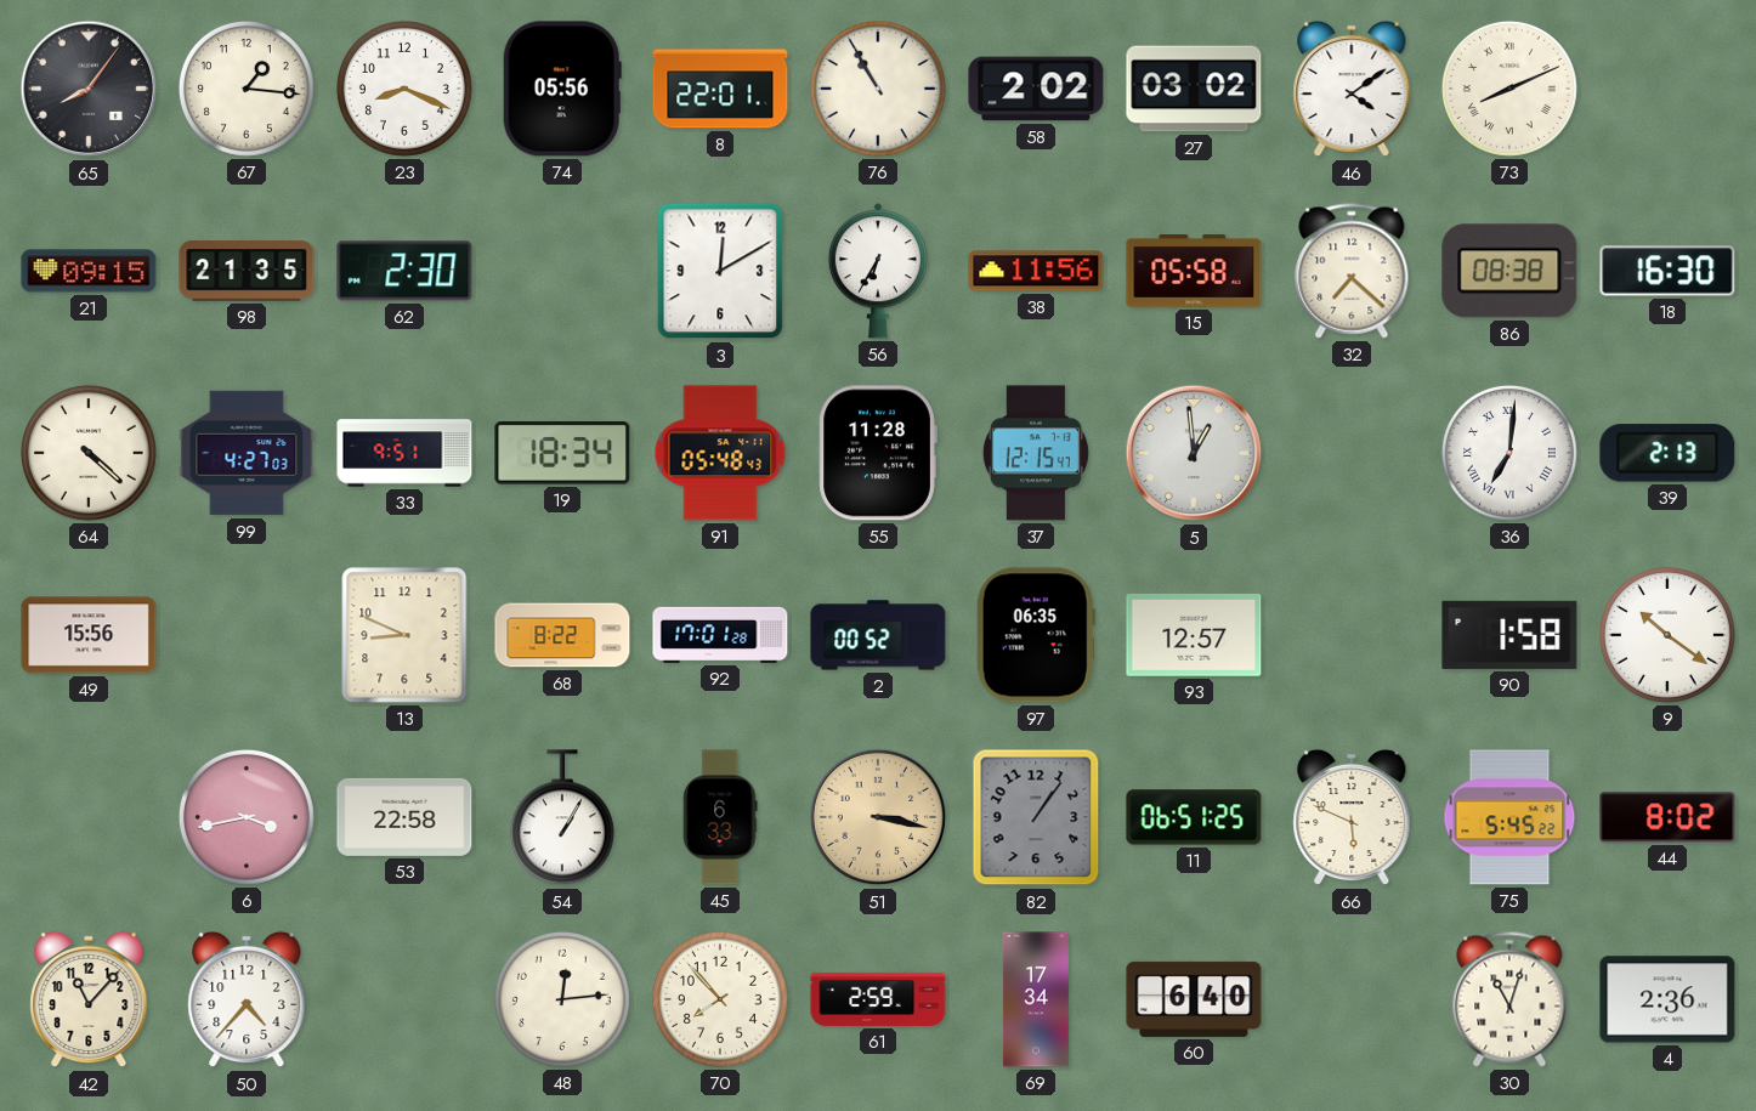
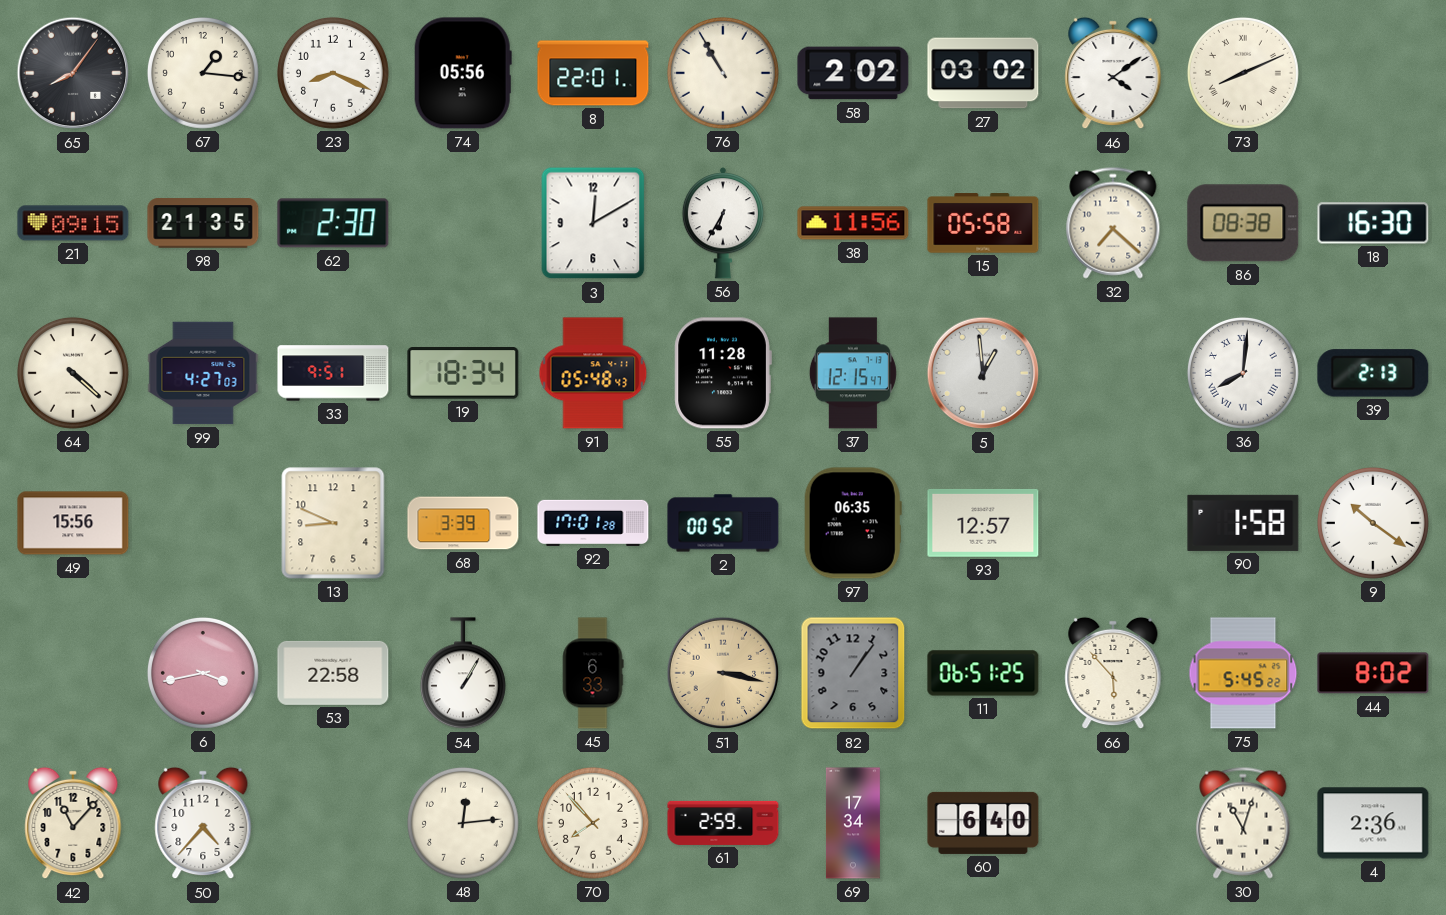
36: 7:01 -> 8:01 (1243, 373)
68: 8:22 -> 3:39 (463, 523)
66: 5:49 -> 5:53 (1113, 673)
